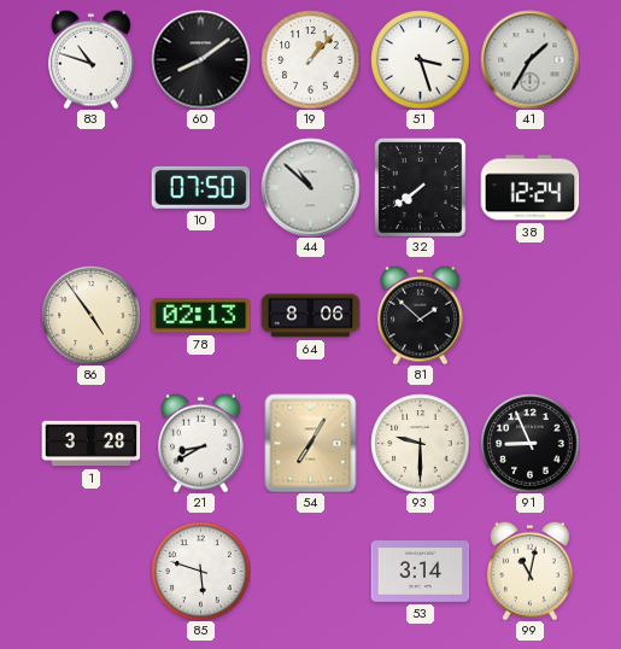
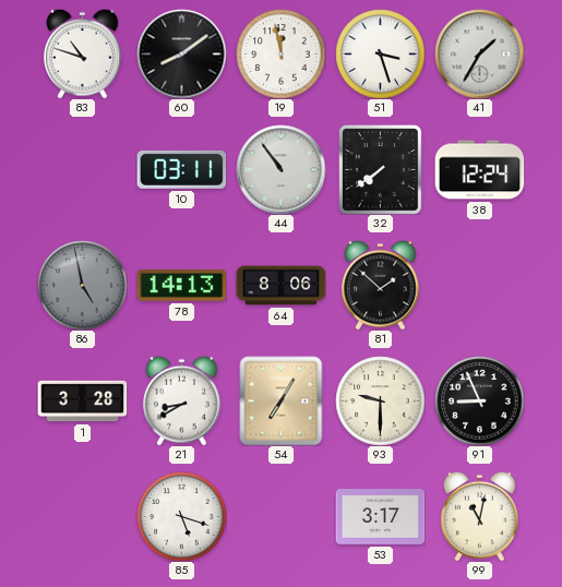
19: 1:07 -> 11:58 (280, 53)
10: 07:50 -> 03:11 (181, 169)
44: 10:52 -> 10:54 (280, 169)
86: 4:54 -> 4:58 (82, 285)
86 dial: cream -> grey (82, 285)
78: 02:13 -> 14:13 (181, 286)
85: 5:48 -> 5:18 (181, 516)
53: 3:14 -> 3:17 (380, 517)
